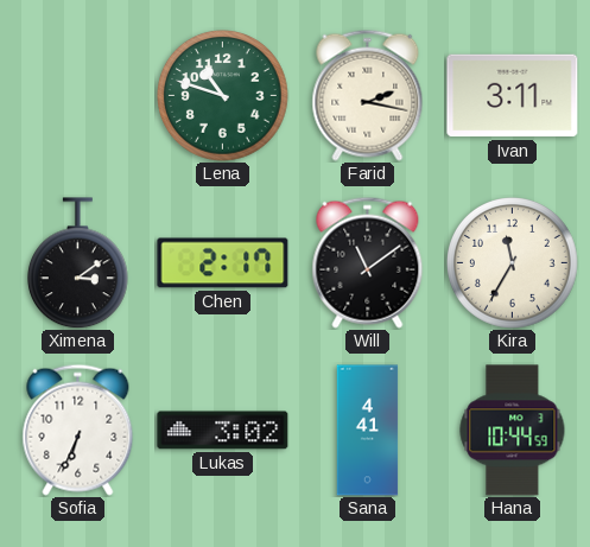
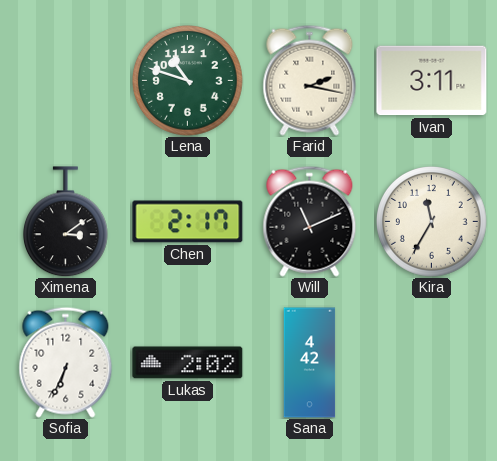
Will: 11:09 -> 11:11 (310, 221)
Lukas: 3:02 -> 2:02 (188, 363)
Sana: 4:41 -> 4:42 (310, 363)
Hana: 10:44 -> none (513, 431)
